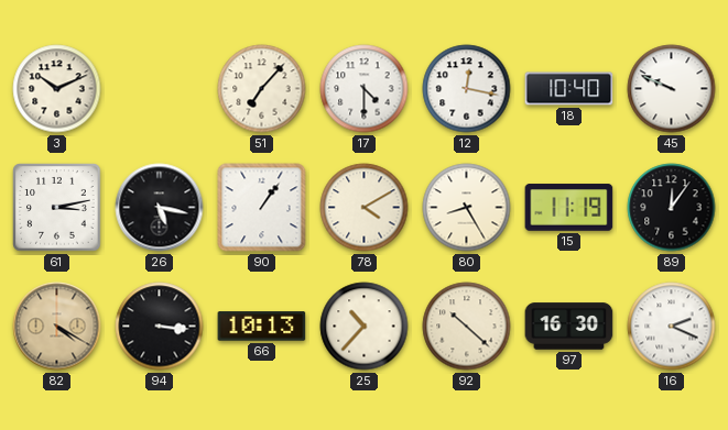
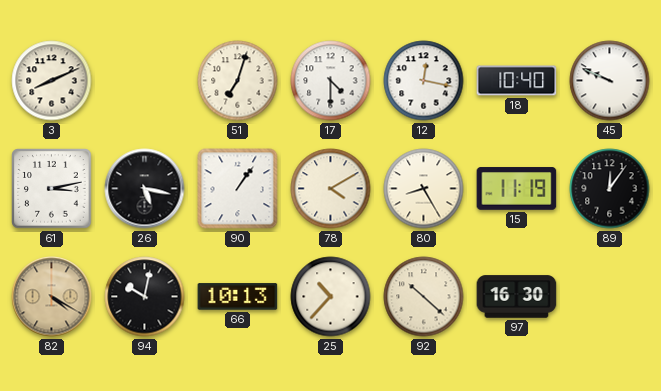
3: 10:11 -> 8:11 (52, 81)
51: 7:07 -> 7:03 (238, 81)
94: 3:16 -> 10:02 (145, 297)
16: 2:19 -> none (672, 327)
